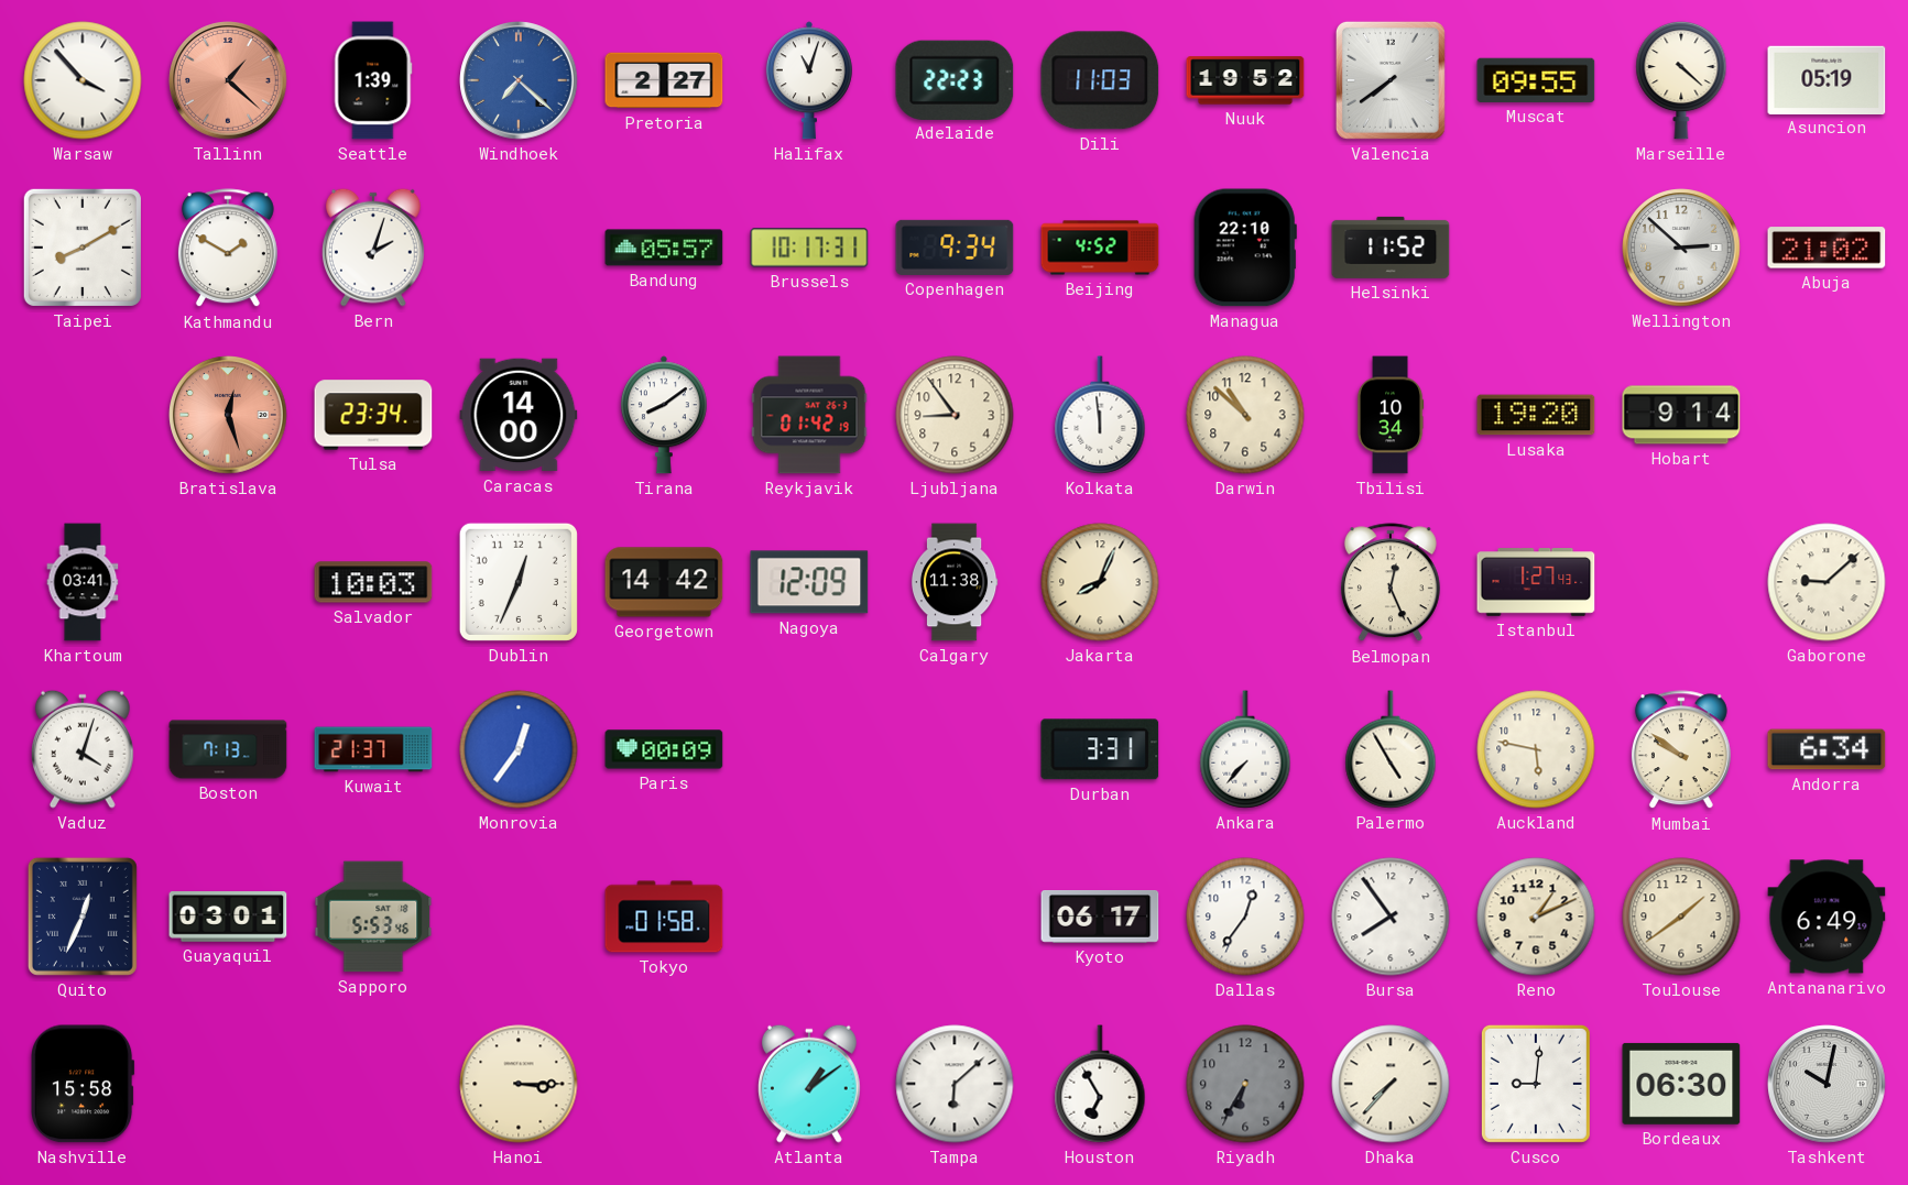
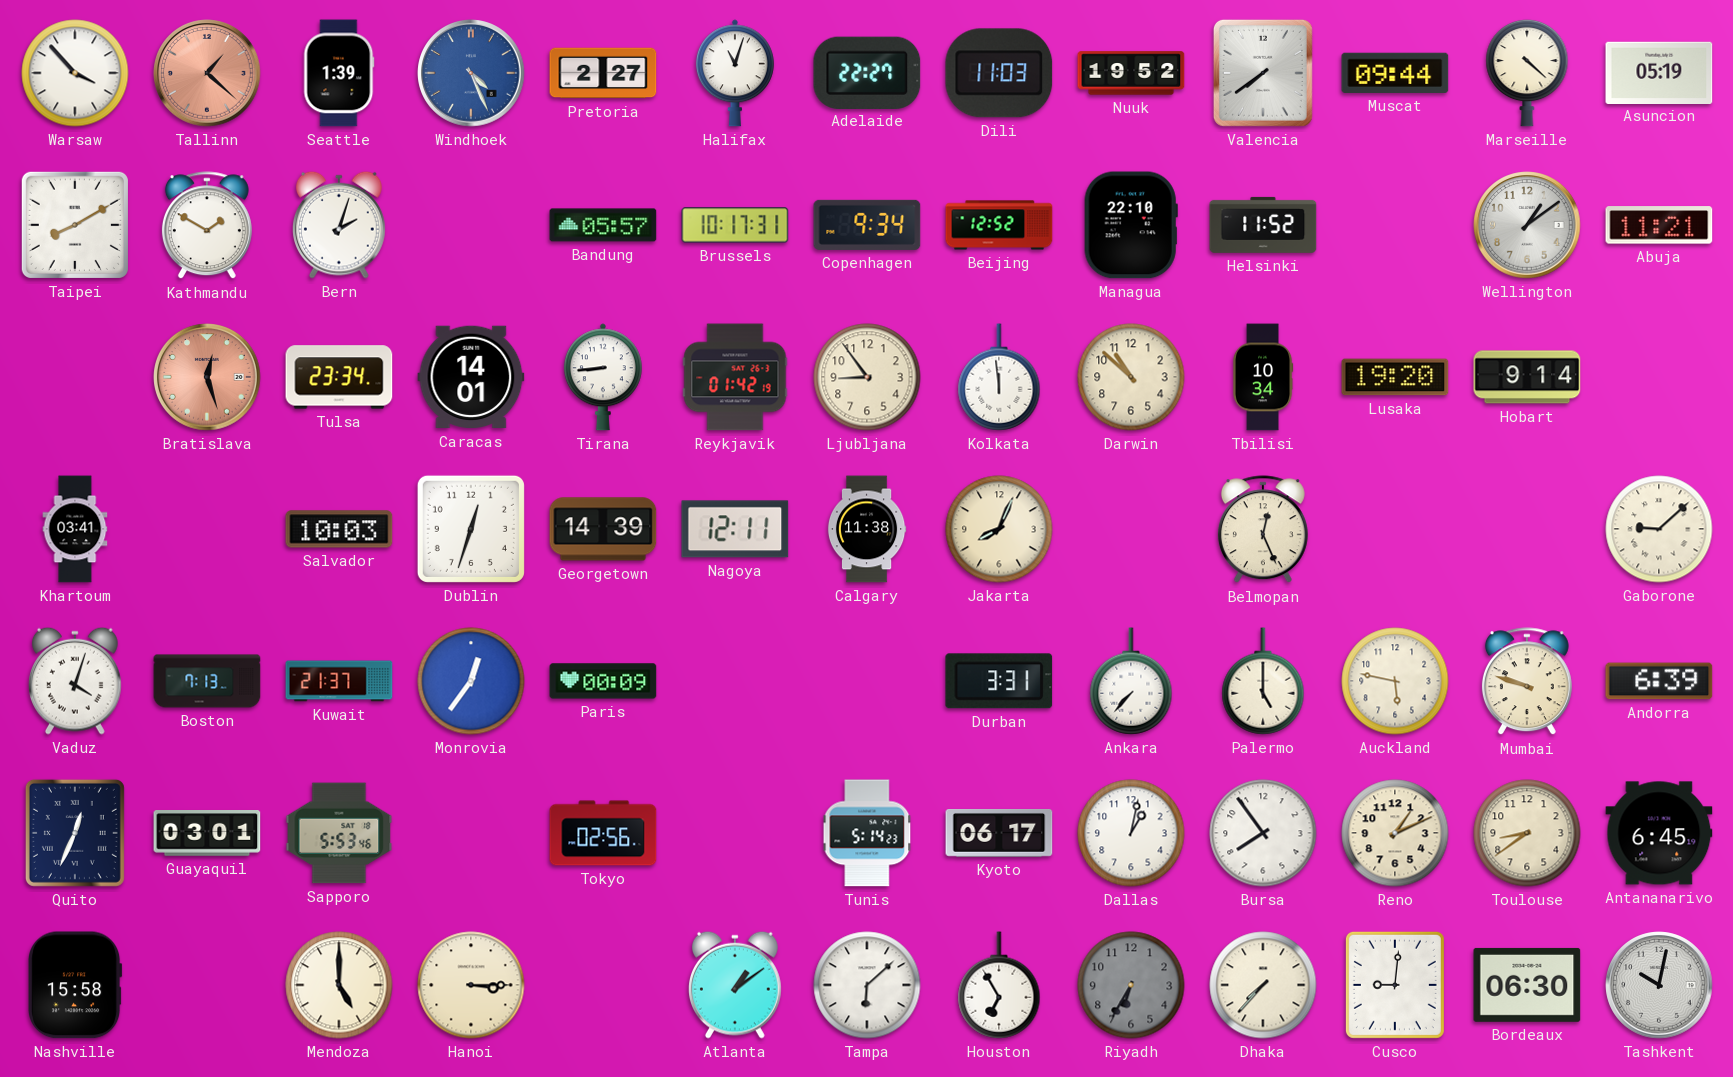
Windhoek: 7:22 -> 4:26 (471, 73)
Adelaide: 22:23 -> 22:27 (867, 72)
Muscat: 09:55 -> 09:44 (1395, 73)
Beijing: 4:52 -> 12:52 (999, 225)
Wellington: 2:52 -> 1:09 (1527, 225)
Abuja: 21:02 -> 11:21 (1659, 225)
Caracas: 14:00 -> 14:01 (471, 377)
Tirana: 8:09 -> 8:44 (603, 377)
Dublin: 12:34 -> 12:33 (471, 529)
Georgetown: 14:42 -> 14:39 (603, 529)
Nagoya: 12:09 -> 12:11 (735, 529)
Istanbul: 1:27 -> none (1536, 582)
Palermo: 4:55 -> 5:00 (1263, 681)
Mumbai: 9:51 -> 9:48 (1527, 682)
Andorra: 6:34 -> 6:39 (1659, 681)
Tokyo: 01:58 -> 02:56 (603, 833)
Tunis: none -> 5:14 (867, 833)
Dallas: 12:36 -> 1:02 (1131, 833)
Toulouse: 1:39 -> 8:39 (1527, 833)
Antananarivo: 6:49 -> 6:45 (1659, 833)
Mendoza: none -> 5:00 (339, 985)
